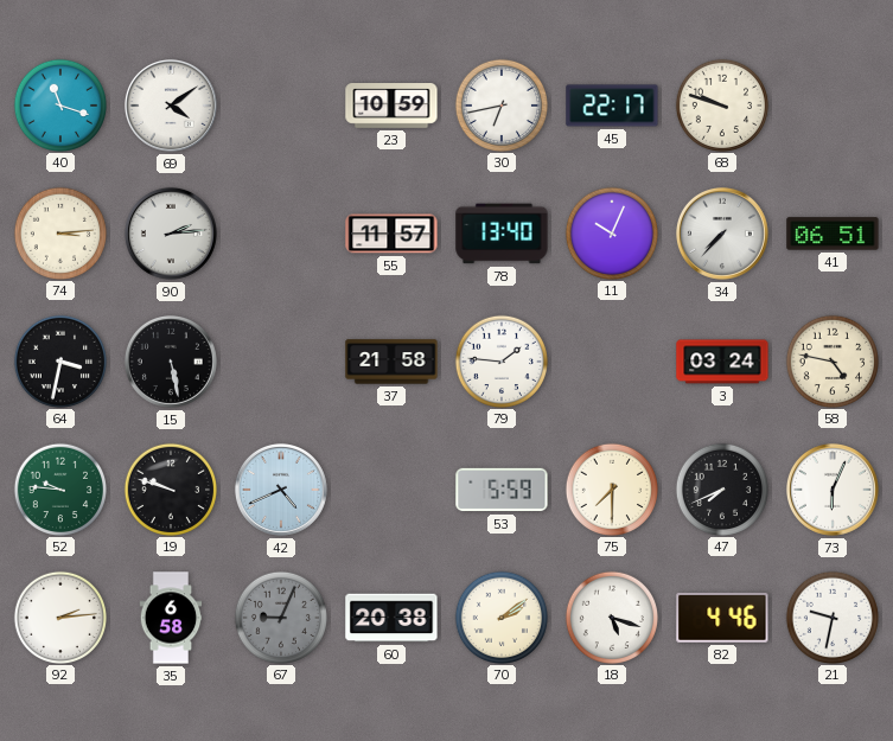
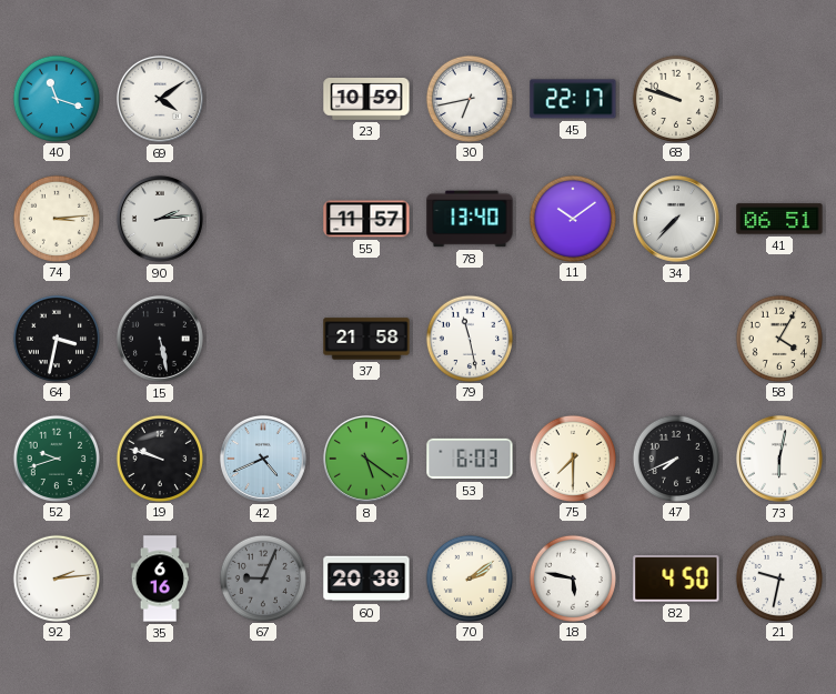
11: 10:04 -> 10:09 (572, 218)
79: 1:46 -> 11:28 (469, 338)
3: 03:24 -> none (722, 362)
58: 4:47 -> 4:05 (778, 338)
52: 9:46 -> 9:42 (56, 457)
8: none -> 5:21 (366, 459)
53: 5:59 -> 6:03 (470, 459)
73: 6:04 -> 6:02 (779, 459)
35: 6:58 -> 6:16 (160, 579)
18: 5:18 -> 5:47 (572, 577)
82: 4:46 -> 4:50 (676, 579)
